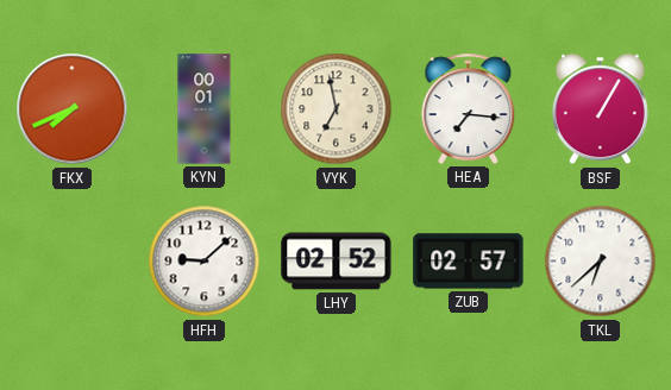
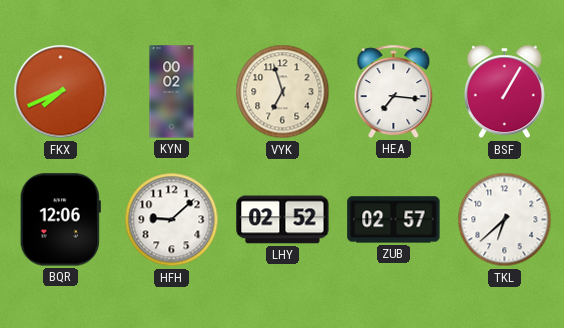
KYN: 00:01 -> 00:02 (172, 92)
VYK: 6:58 -> 6:57 (283, 92)
BQR: none -> 12:06 (60, 220)
